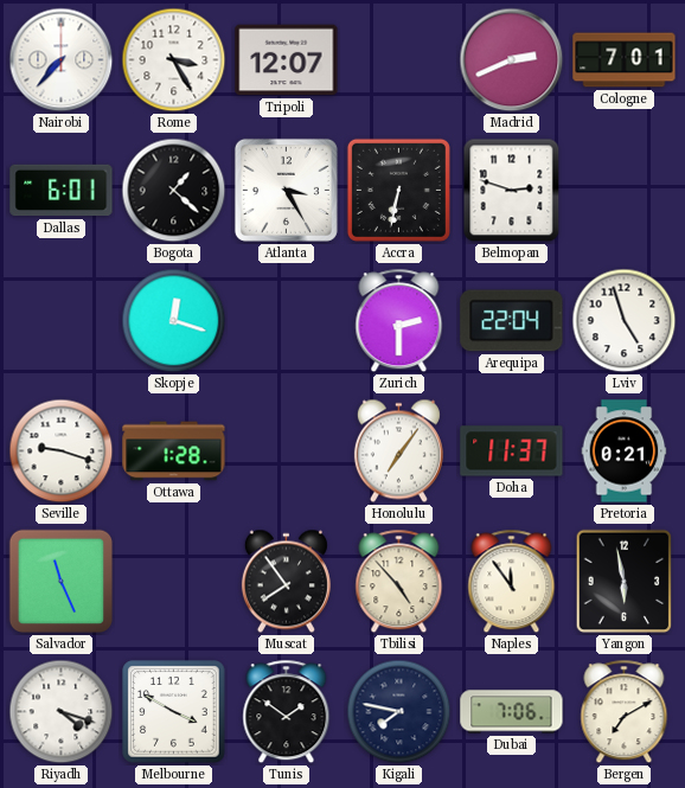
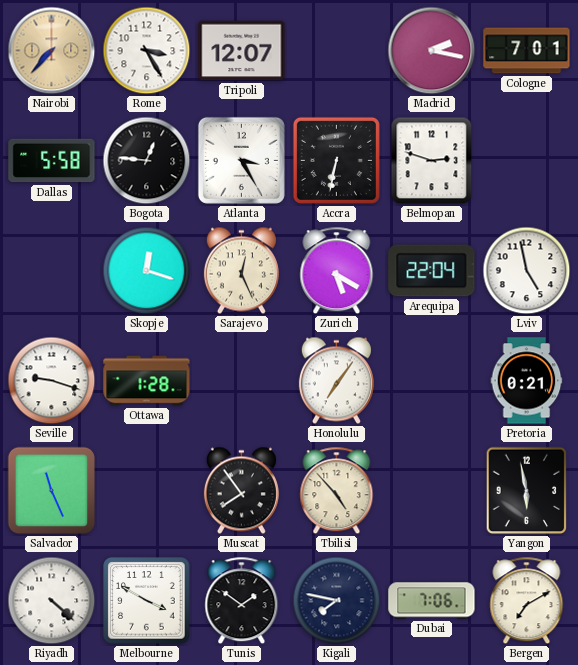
Nairobi dial: white -> champagne (52, 51)
Madrid: 2:41 -> 2:17 (432, 51)
Dallas: 6:01 -> 5:58 (52, 161)
Bogota: 1:22 -> 12:46 (147, 161)
Sarajevo: none -> 12:26 (241, 271)
Zurich: 2:30 -> 5:20 (337, 271)
Lviv: 4:57 -> 4:58 (527, 271)
Doha: 11:37 -> none (512, 451)
Naples: 11:54 -> none (512, 582)
Riyadh: 4:18 -> 4:22 (52, 601)
